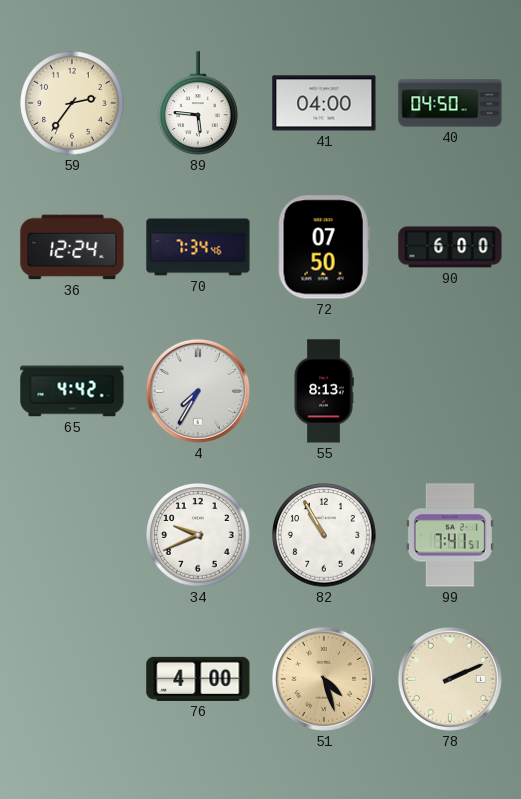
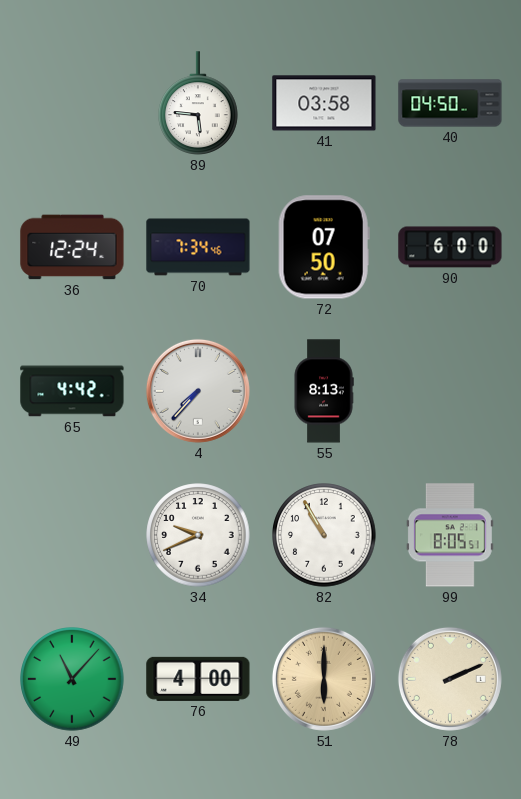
59: 2:36 -> none (72, 103)
41: 04:00 -> 03:58 (324, 103)
4: 7:35 -> 7:37 (198, 391)
99: 7:41 -> 8:05 (450, 535)
49: none -> 11:07 (72, 679)
51: 4:27 -> 6:00 (324, 679)
